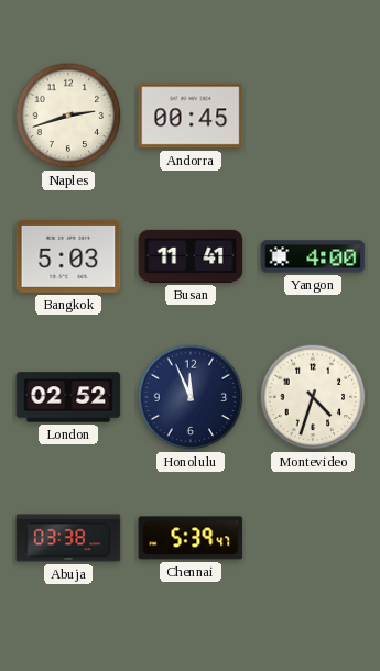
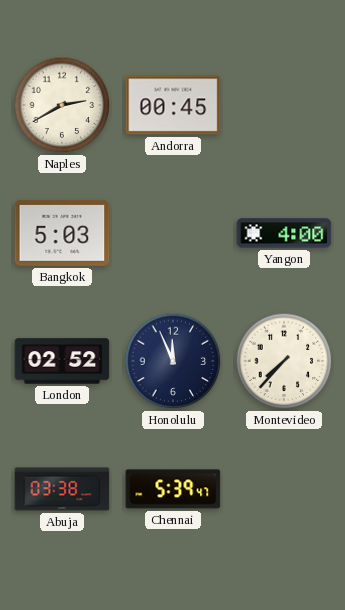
Naples: 2:42 -> 2:40 (62, 105)
Busan: 11:41 -> none (191, 256)
Montevideo: 4:33 -> 7:37 (284, 361)
